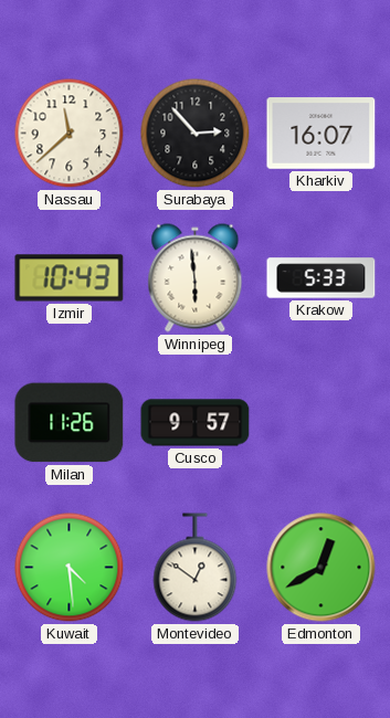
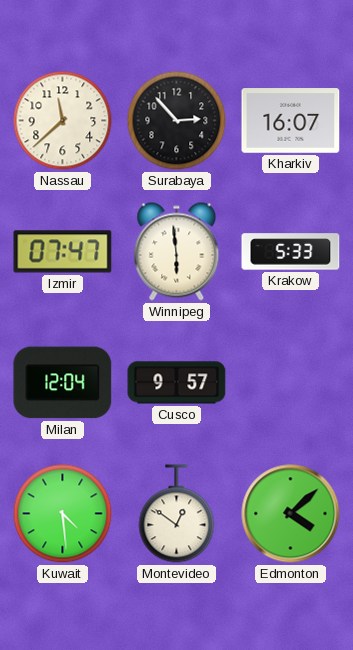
Izmir: 10:43 -> 07:47 (63, 252)
Milan: 11:26 -> 12:04 (63, 383)
Edmonton: 12:40 -> 4:08 (291, 514)
